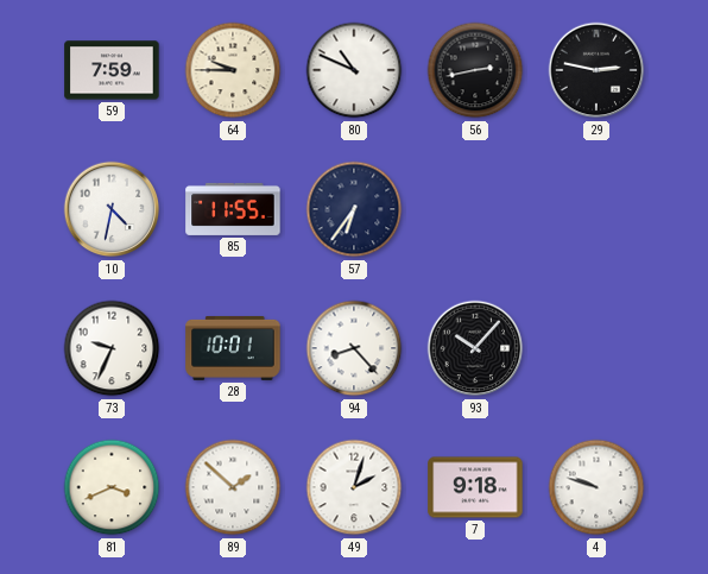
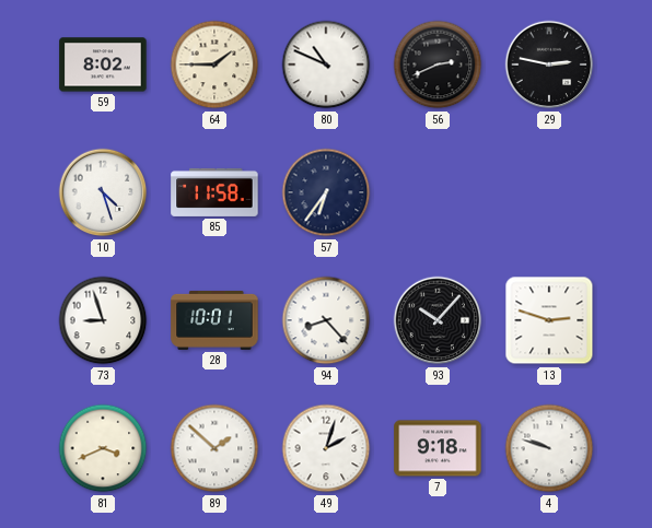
59: 7:59 -> 8:02 (103, 64)
64: 9:45 -> 1:45 (214, 64)
56: 2:43 -> 2:41 (438, 64)
10: 4:32 -> 4:27 (103, 192)
85: 11:55 -> 11:58 (214, 192)
73: 9:34 -> 8:57 (103, 320)
13: none -> 2:48 (549, 320)
